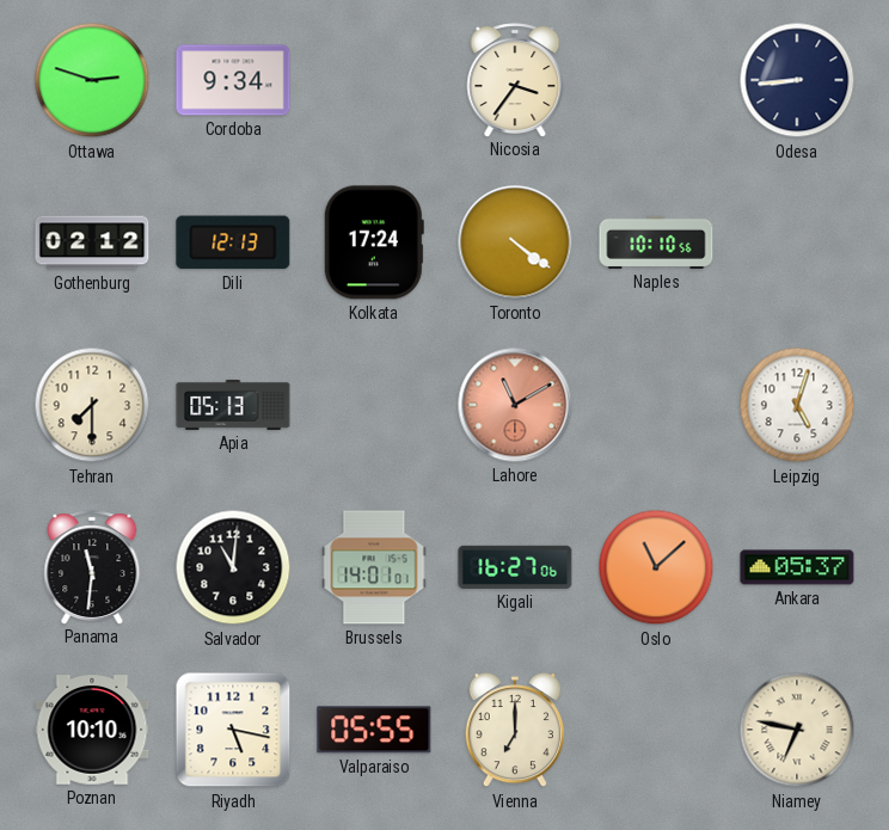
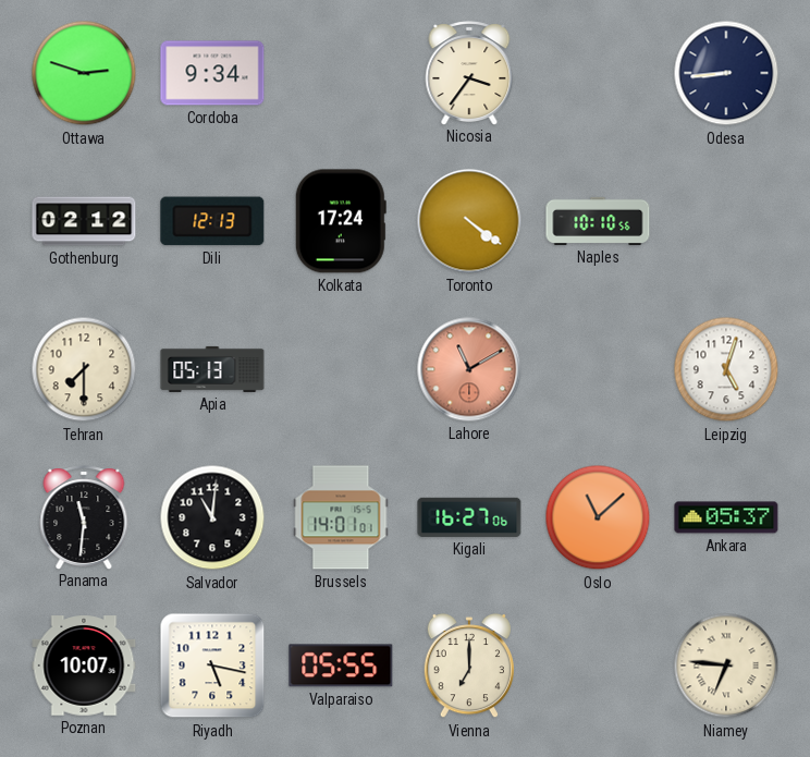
Poznan: 10:10 -> 10:07 (84, 666)
Niamey: 6:47 -> 6:46 (726, 666)
